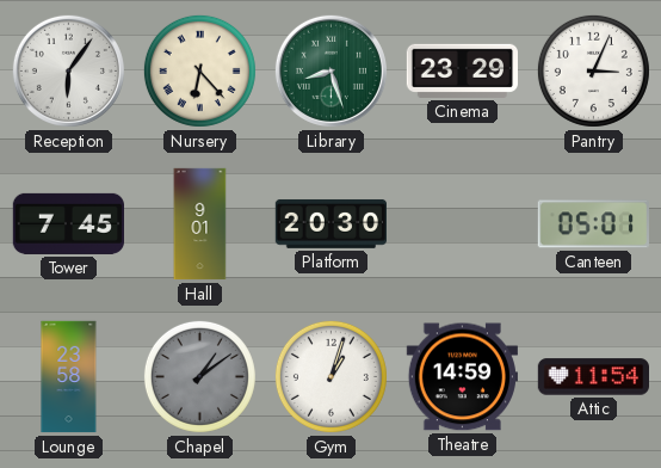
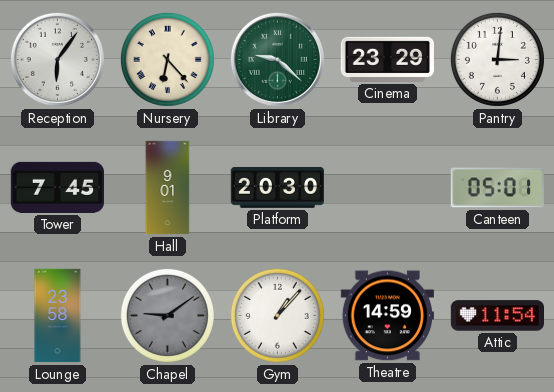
Library: 8:27 -> 9:22 (277, 59)
Pantry: 3:04 -> 3:01 (497, 59)
Chapel: 1:09 -> 9:09 (167, 315)
Gym: 1:03 -> 1:07 (277, 315)
